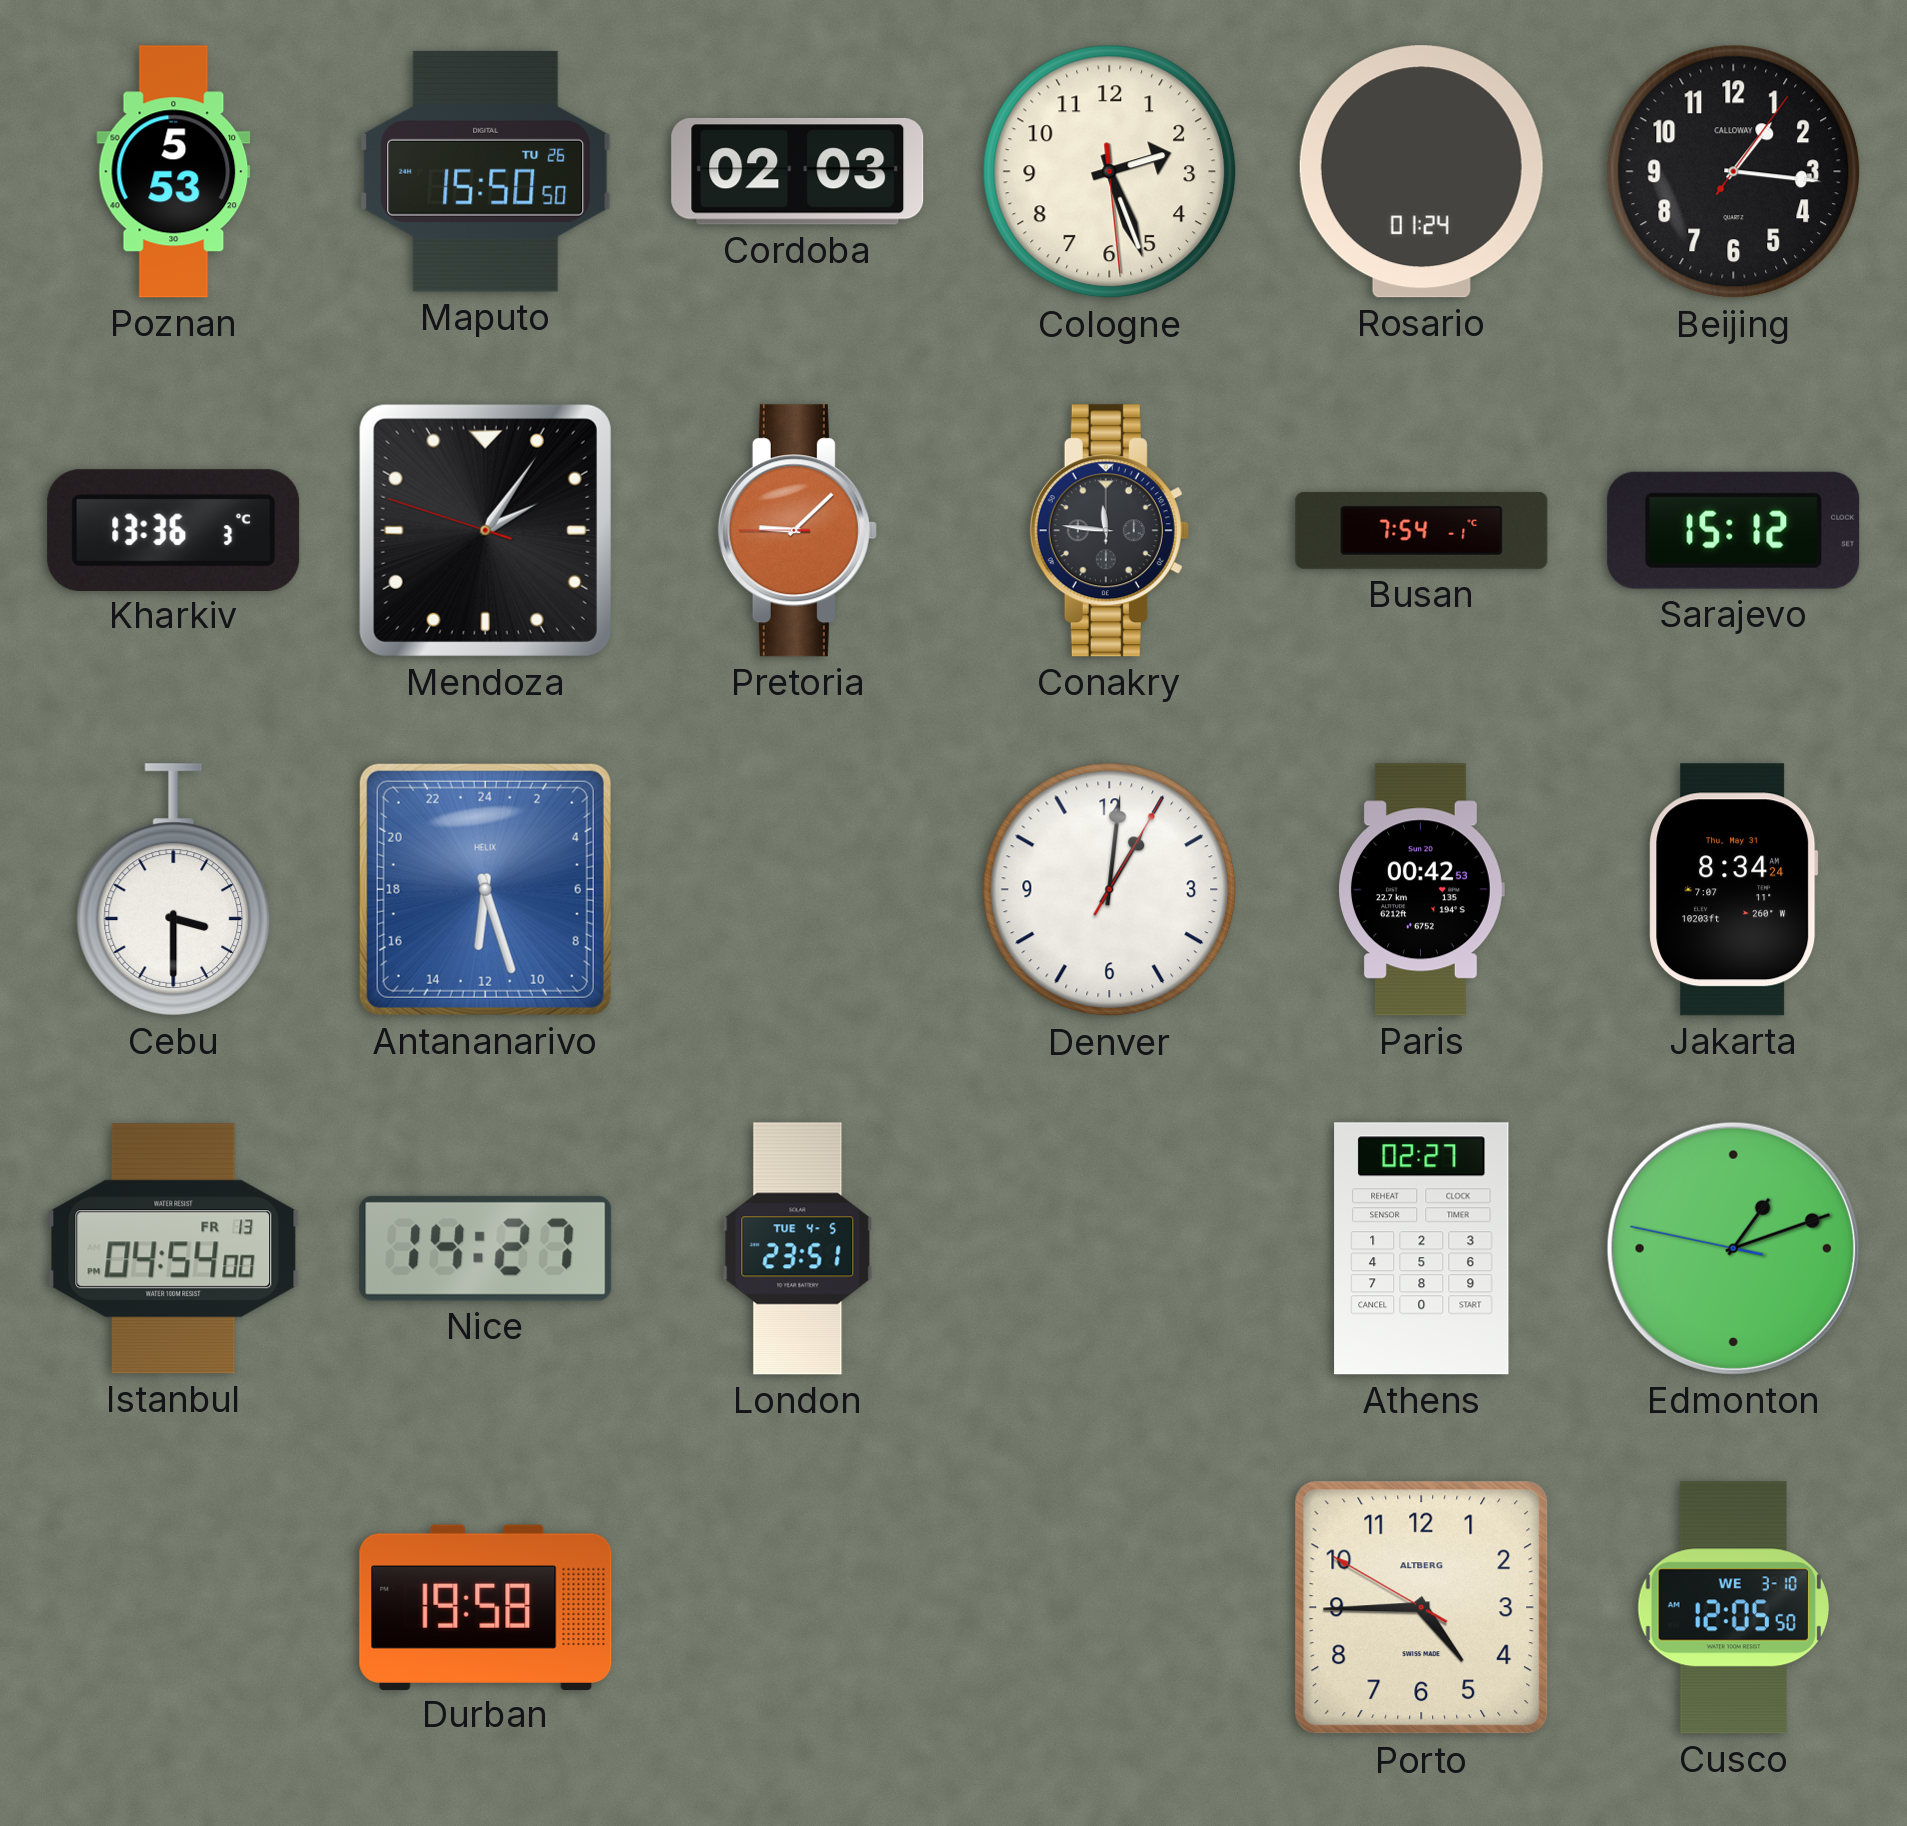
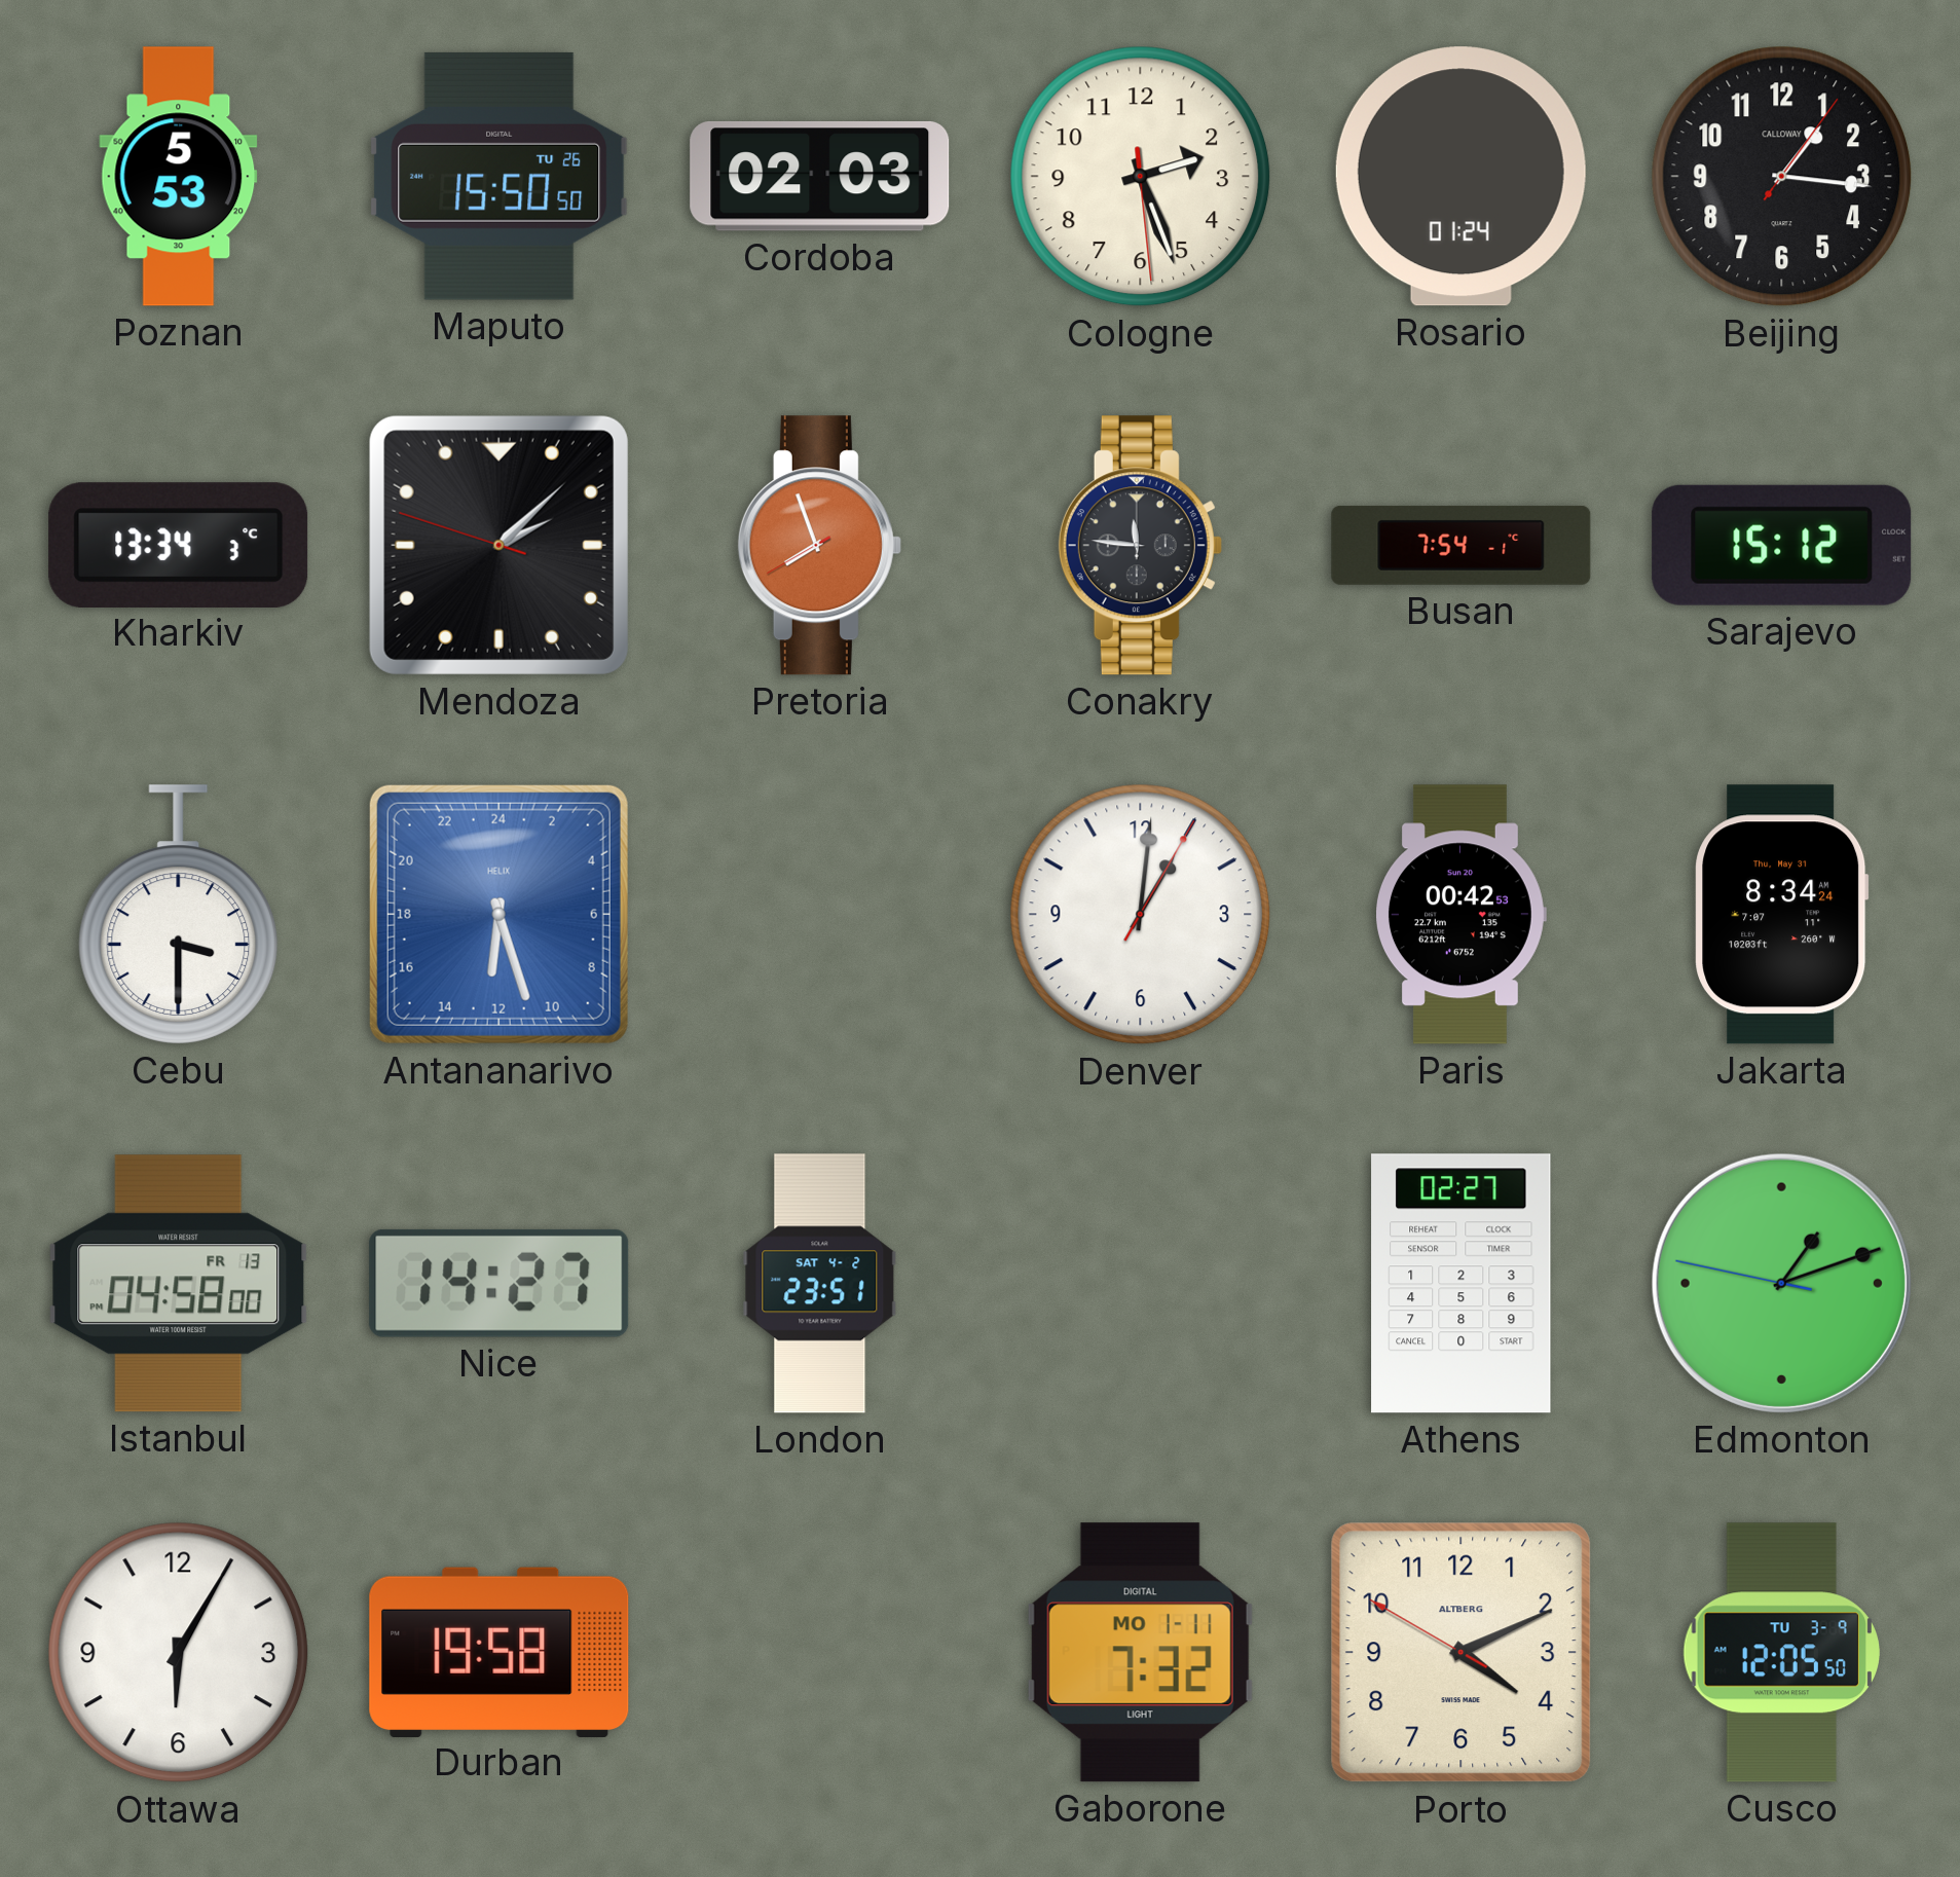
Kharkiv: 13:36 -> 13:34 (179, 545)
Mendoza: 2:05 -> 2:07 (498, 545)
Pretoria: 9:07 -> 7:56 (819, 546)
Istanbul: 04:54 -> 04:58 (179, 1284)
London date: TUE 4-5 -> SAT 4-2 (820, 1284)
Ottawa: none -> 6:05 (179, 1653)
Gaborone: none -> 7:32 (1140, 1653)
Porto: 4:44 -> 4:10 (1462, 1653)
Cusco date: WE 3-10 -> TU 3-9 (1781, 1653)
